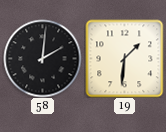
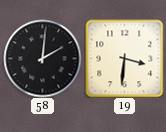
19: 1:31 -> 3:31 (124, 58)
